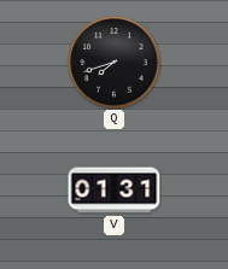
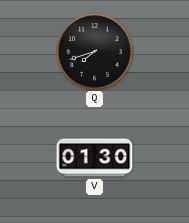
V: 01:31 -> 01:30 (95, 158)
